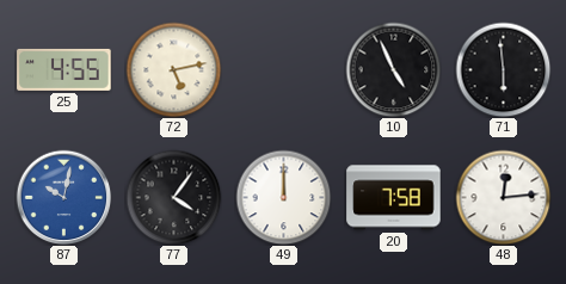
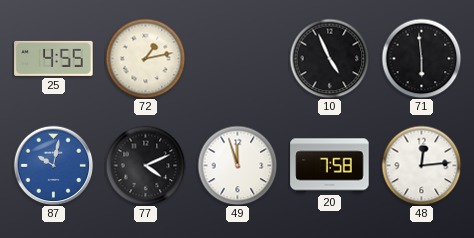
72: 5:13 -> 1:13 (145, 58)
77: 4:06 -> 4:11 (145, 165)
49: 12:00 -> 11:57 (237, 165)
